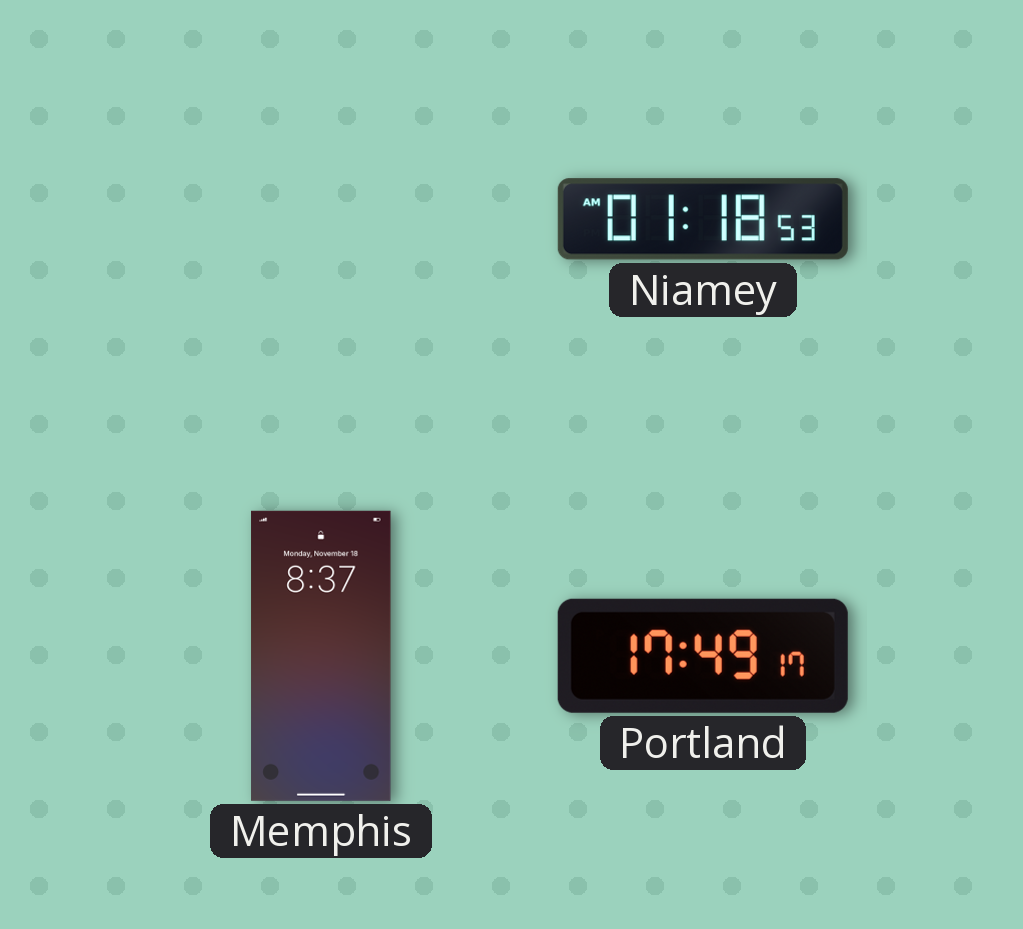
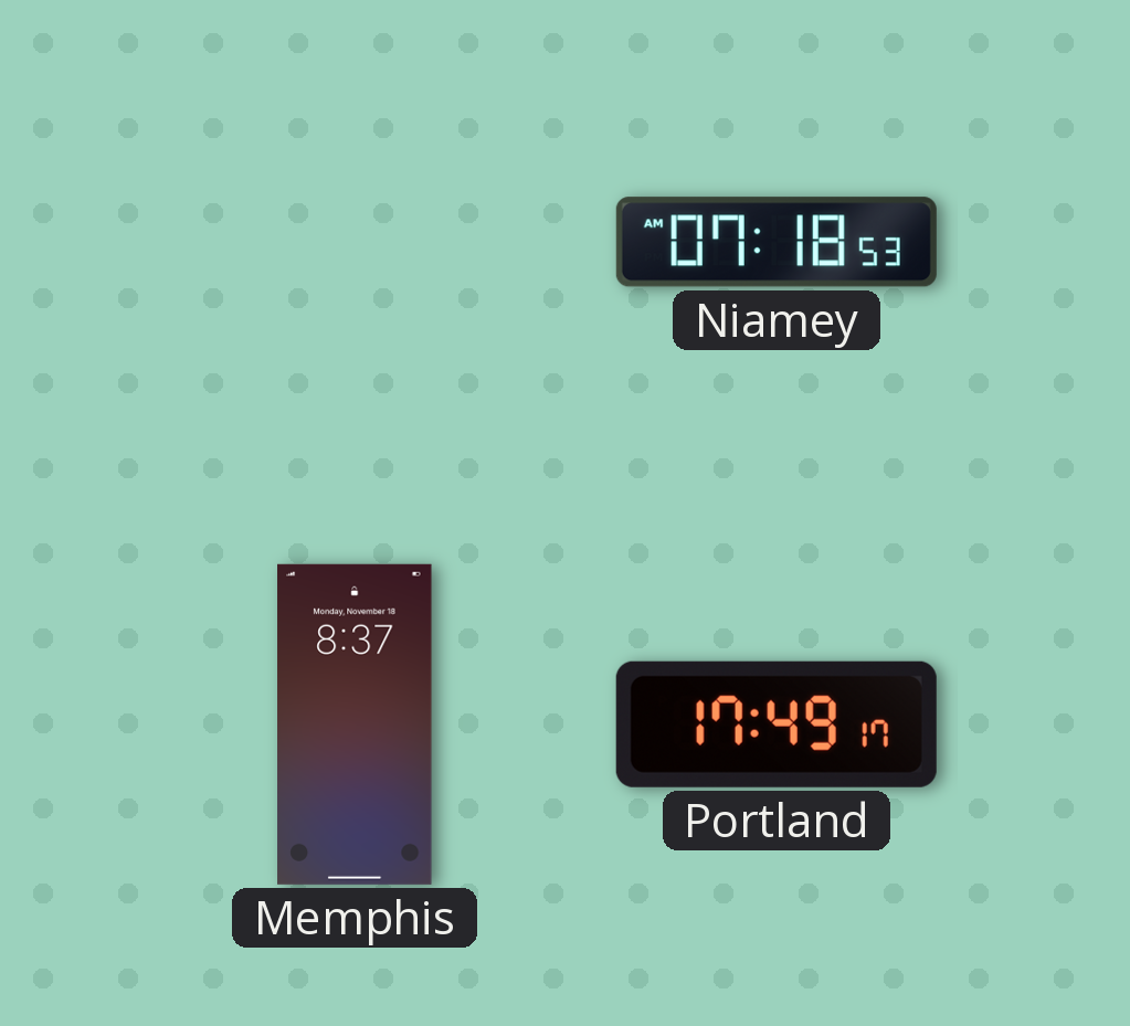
Niamey: 01:18 -> 07:18 (777, 242)
